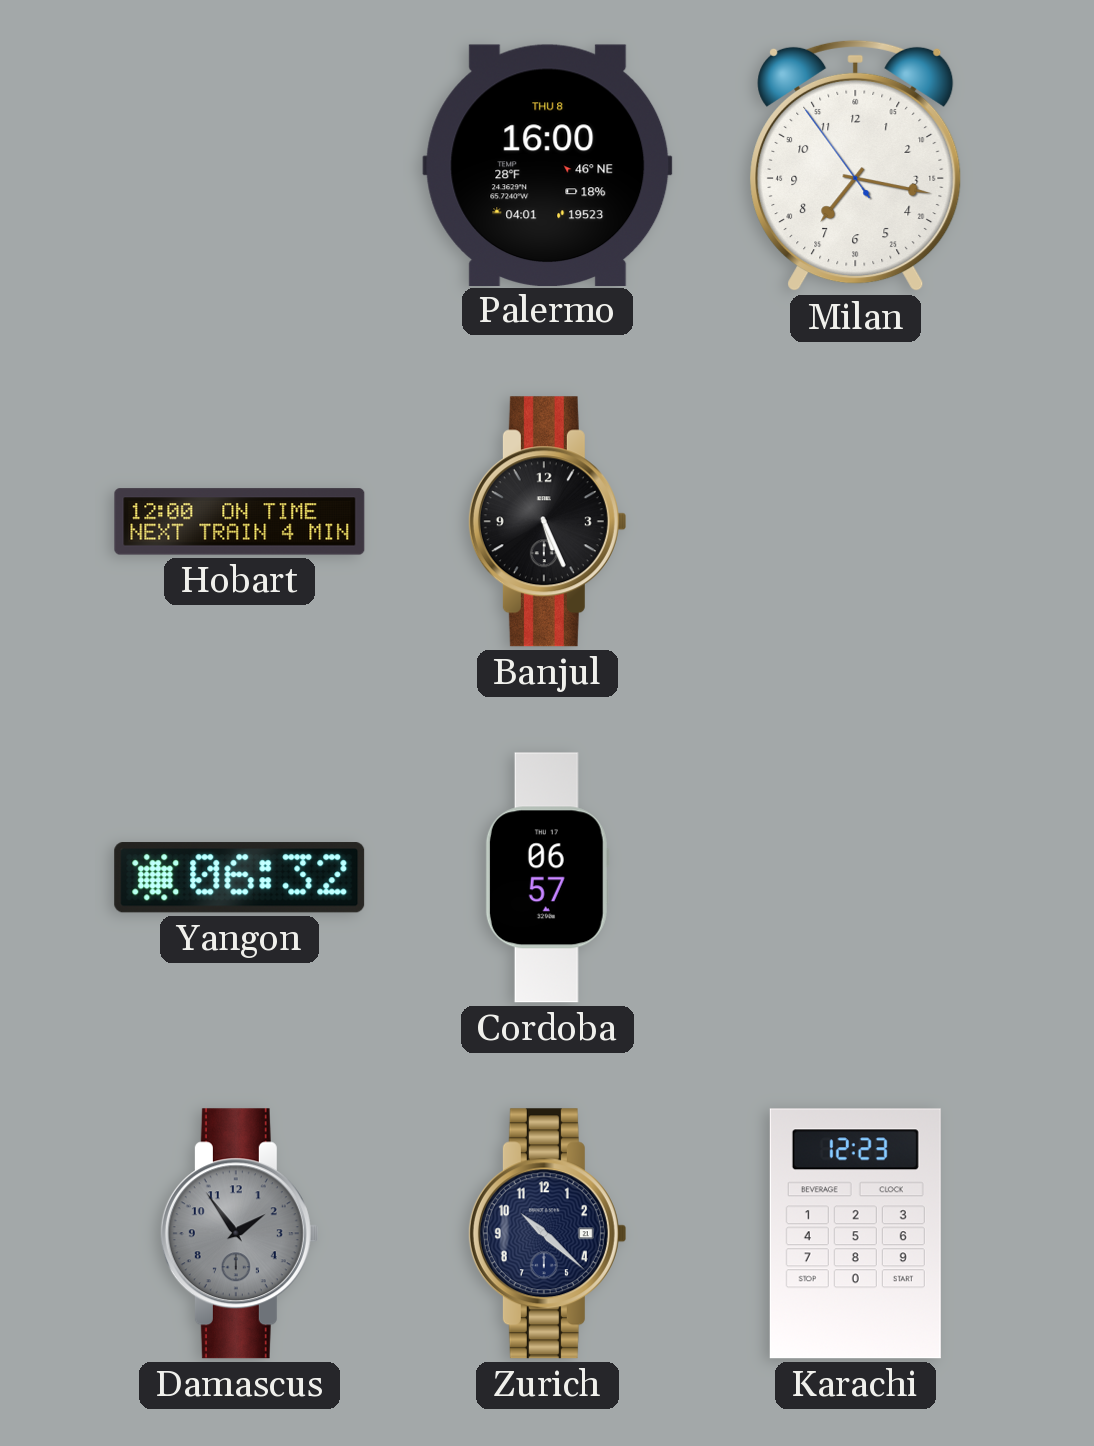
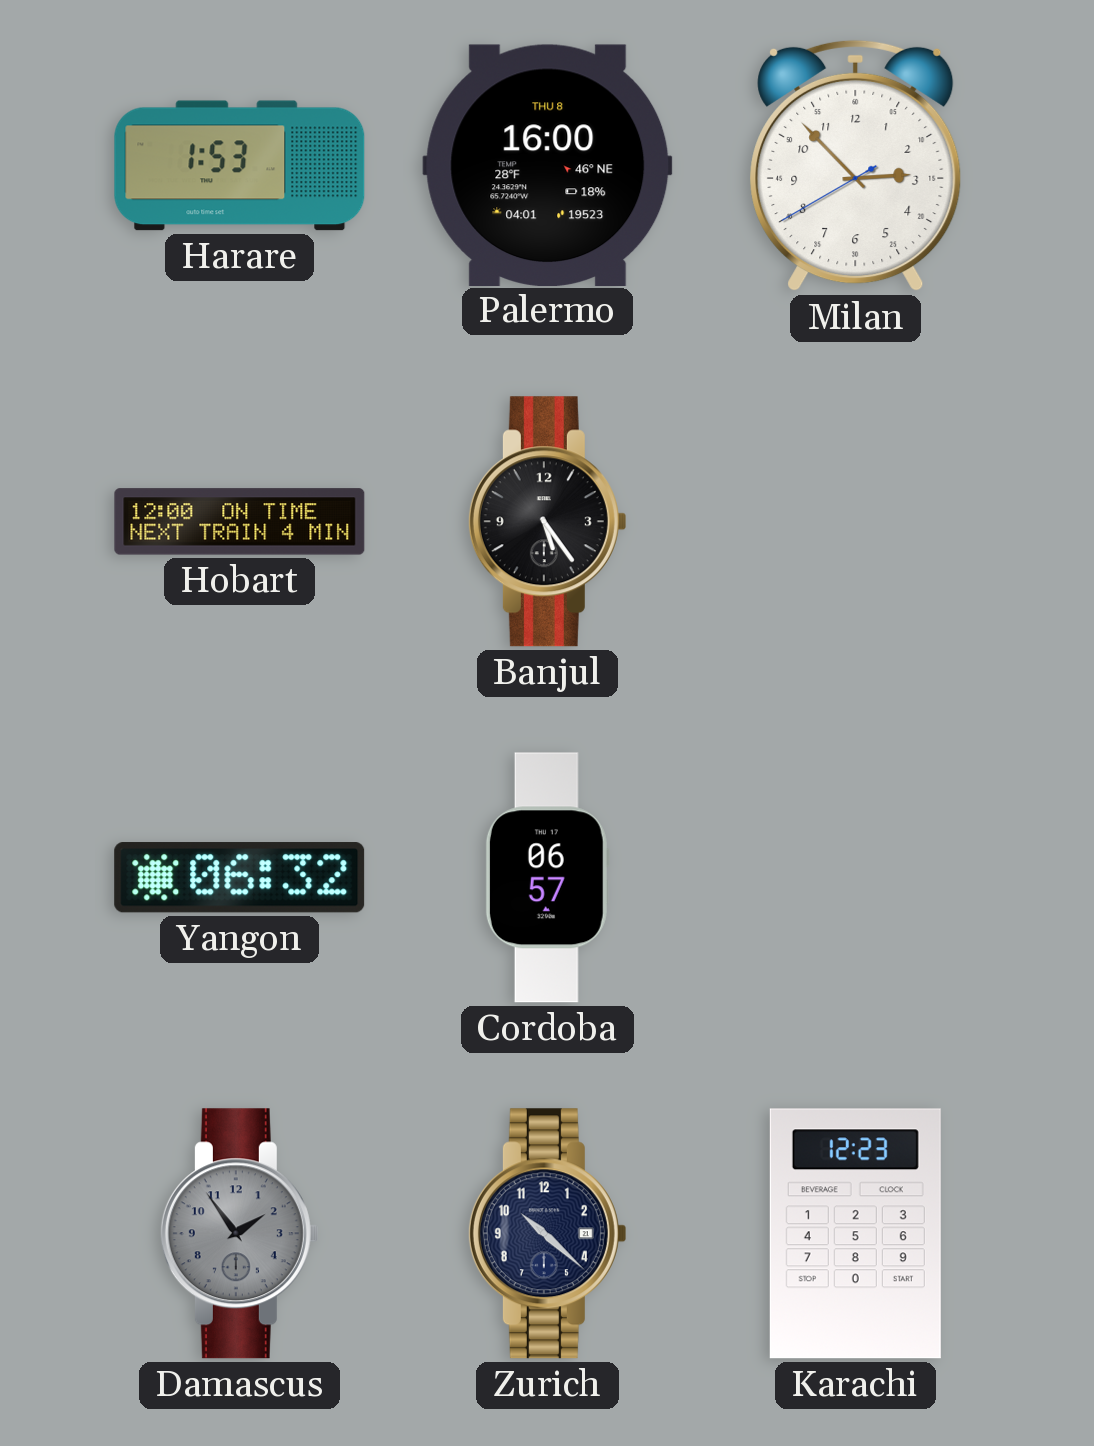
Harare: none -> 1:53 (240, 166)
Milan: 7:16 -> 2:52 (856, 166)
Banjul: 5:26 -> 5:24 (547, 522)
